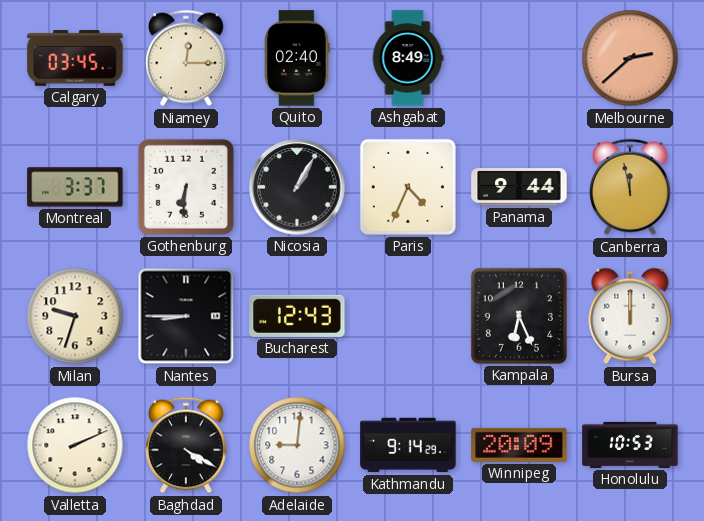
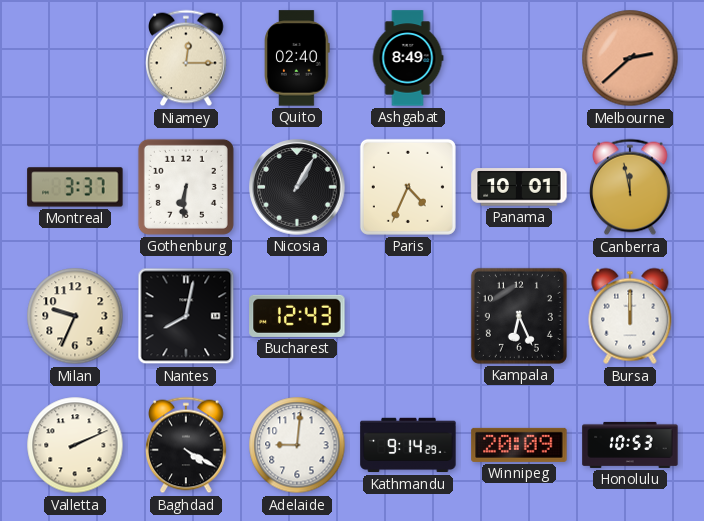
Calgary: 03:45 -> none (75, 59)
Panama: 9:44 -> 10:01 (519, 187)
Milan: 9:33 -> 9:34 (75, 316)
Nantes: 8:45 -> 8:02 (186, 316)
